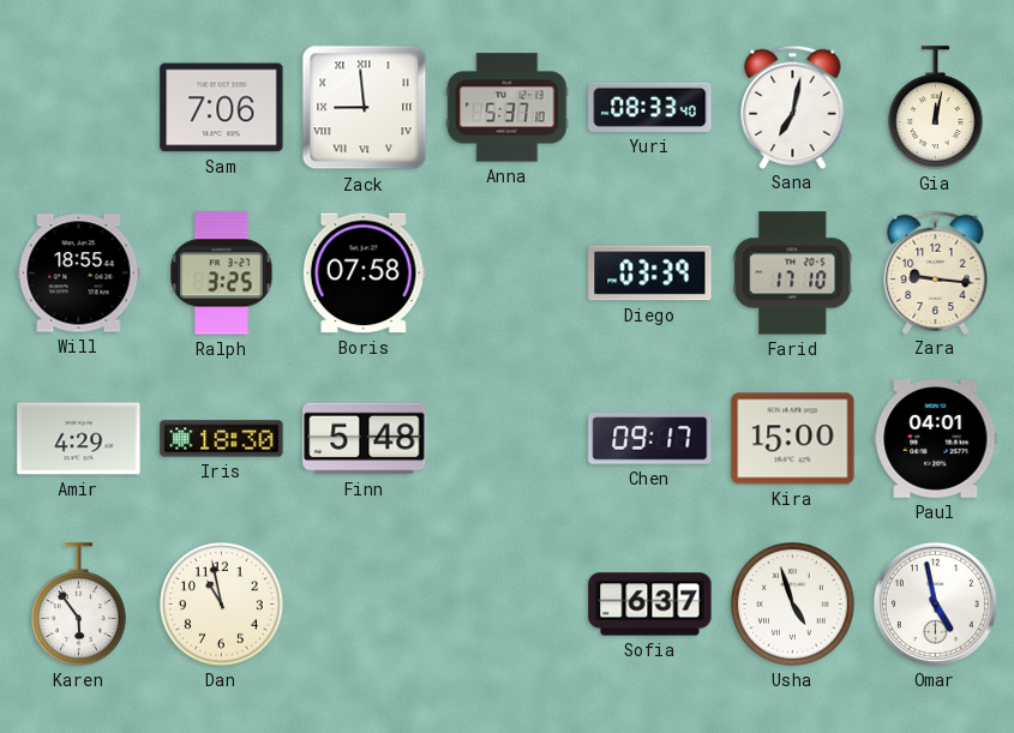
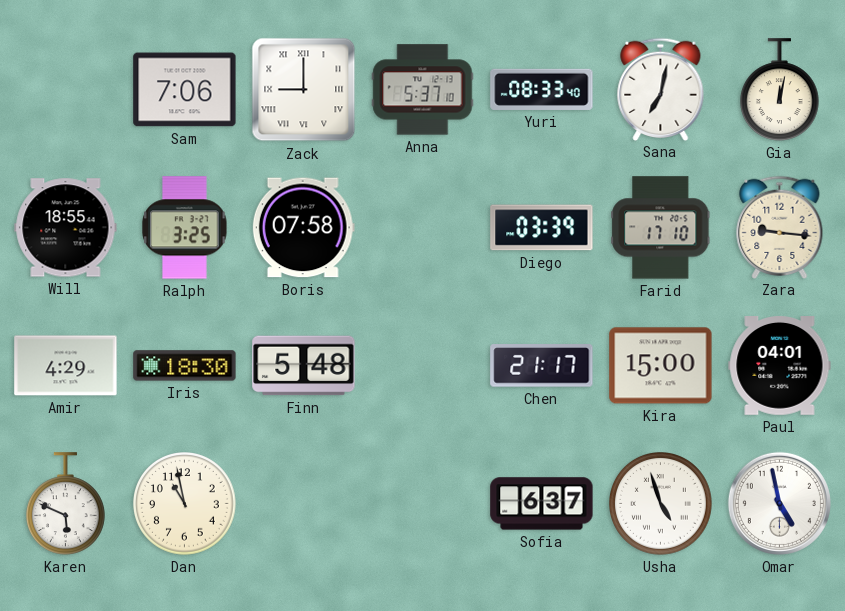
Zack: 8:59 -> 9:00 (304, 90)
Chen: 09:17 -> 21:17 (542, 366)
Karen: 5:54 -> 5:49 (65, 504)
